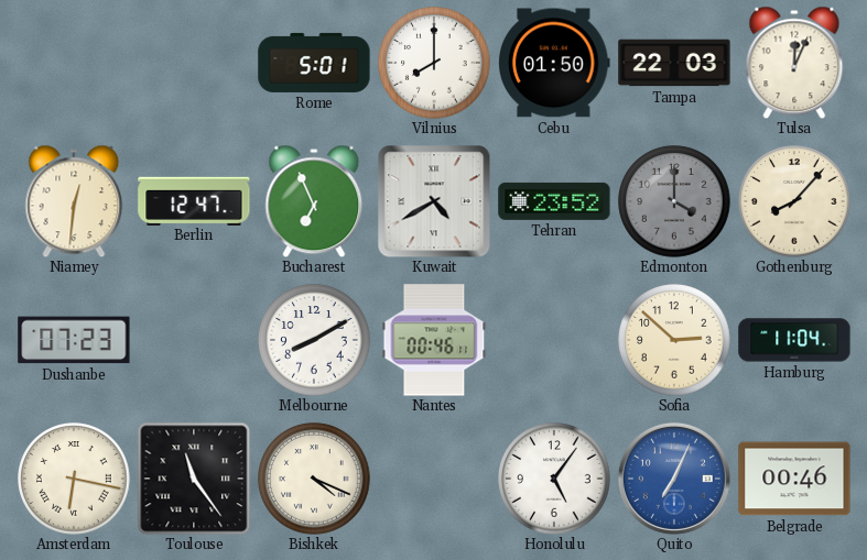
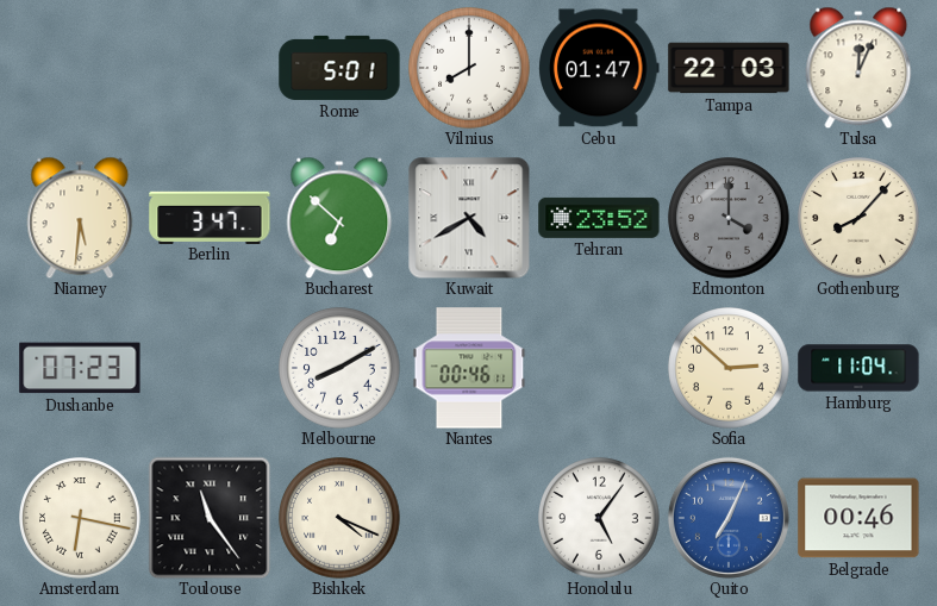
Cebu: 01:50 -> 01:47 (600, 68)
Niamey: 12:31 -> 5:31 (80, 218)
Berlin: 12:47 -> 3:47 (210, 217)
Bucharest: 6:56 -> 6:52 (339, 218)
